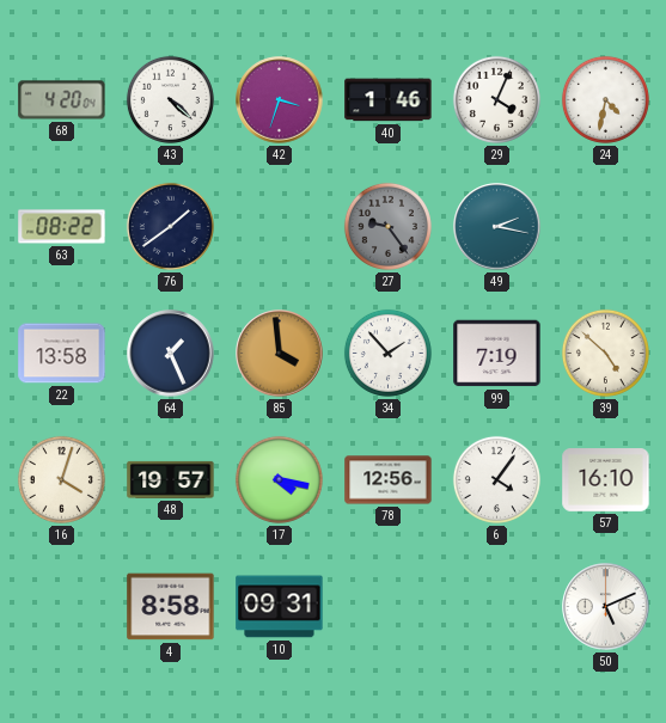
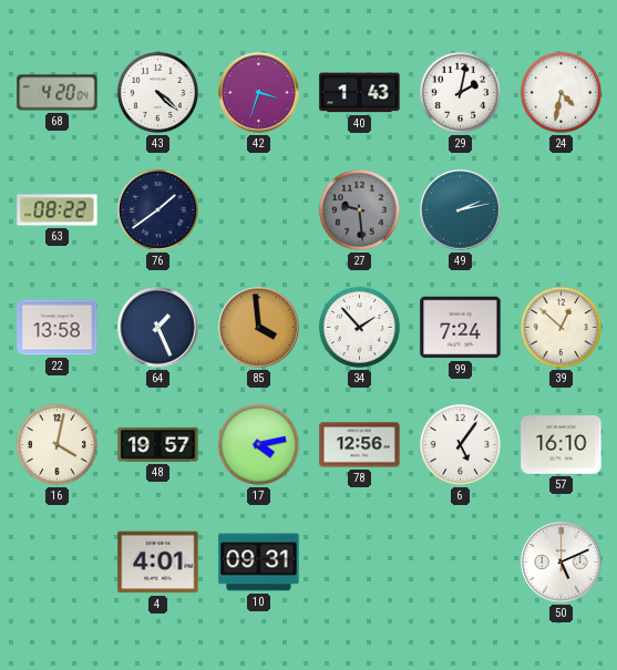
40: 1:46 -> 1:43 (360, 93)
29: 4:04 -> 2:02 (460, 92)
27: 9:24 -> 9:29 (359, 209)
49: 2:17 -> 2:13 (461, 210)
99: 7:19 -> 7:24 (461, 328)
39: 4:52 -> 12:52 (561, 327)
16: 4:03 -> 4:02 (56, 444)
17: 4:17 -> 4:13 (258, 444)
6: 4:06 -> 5:06 (460, 444)
4: 8:58 -> 4:01 (158, 563)
